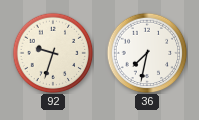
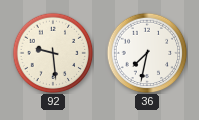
92: 9:33 -> 9:29 (53, 53)
